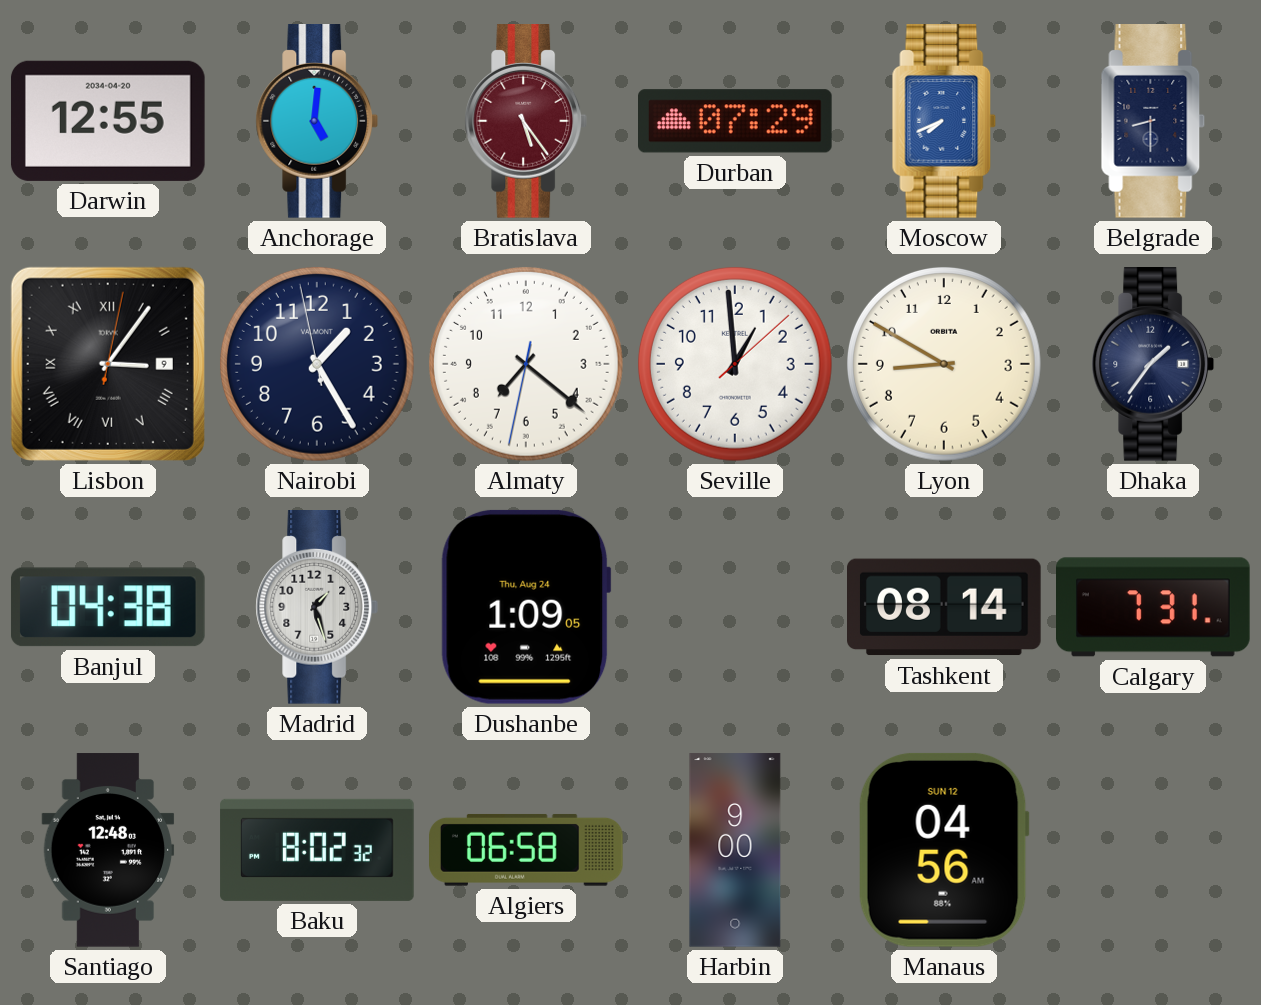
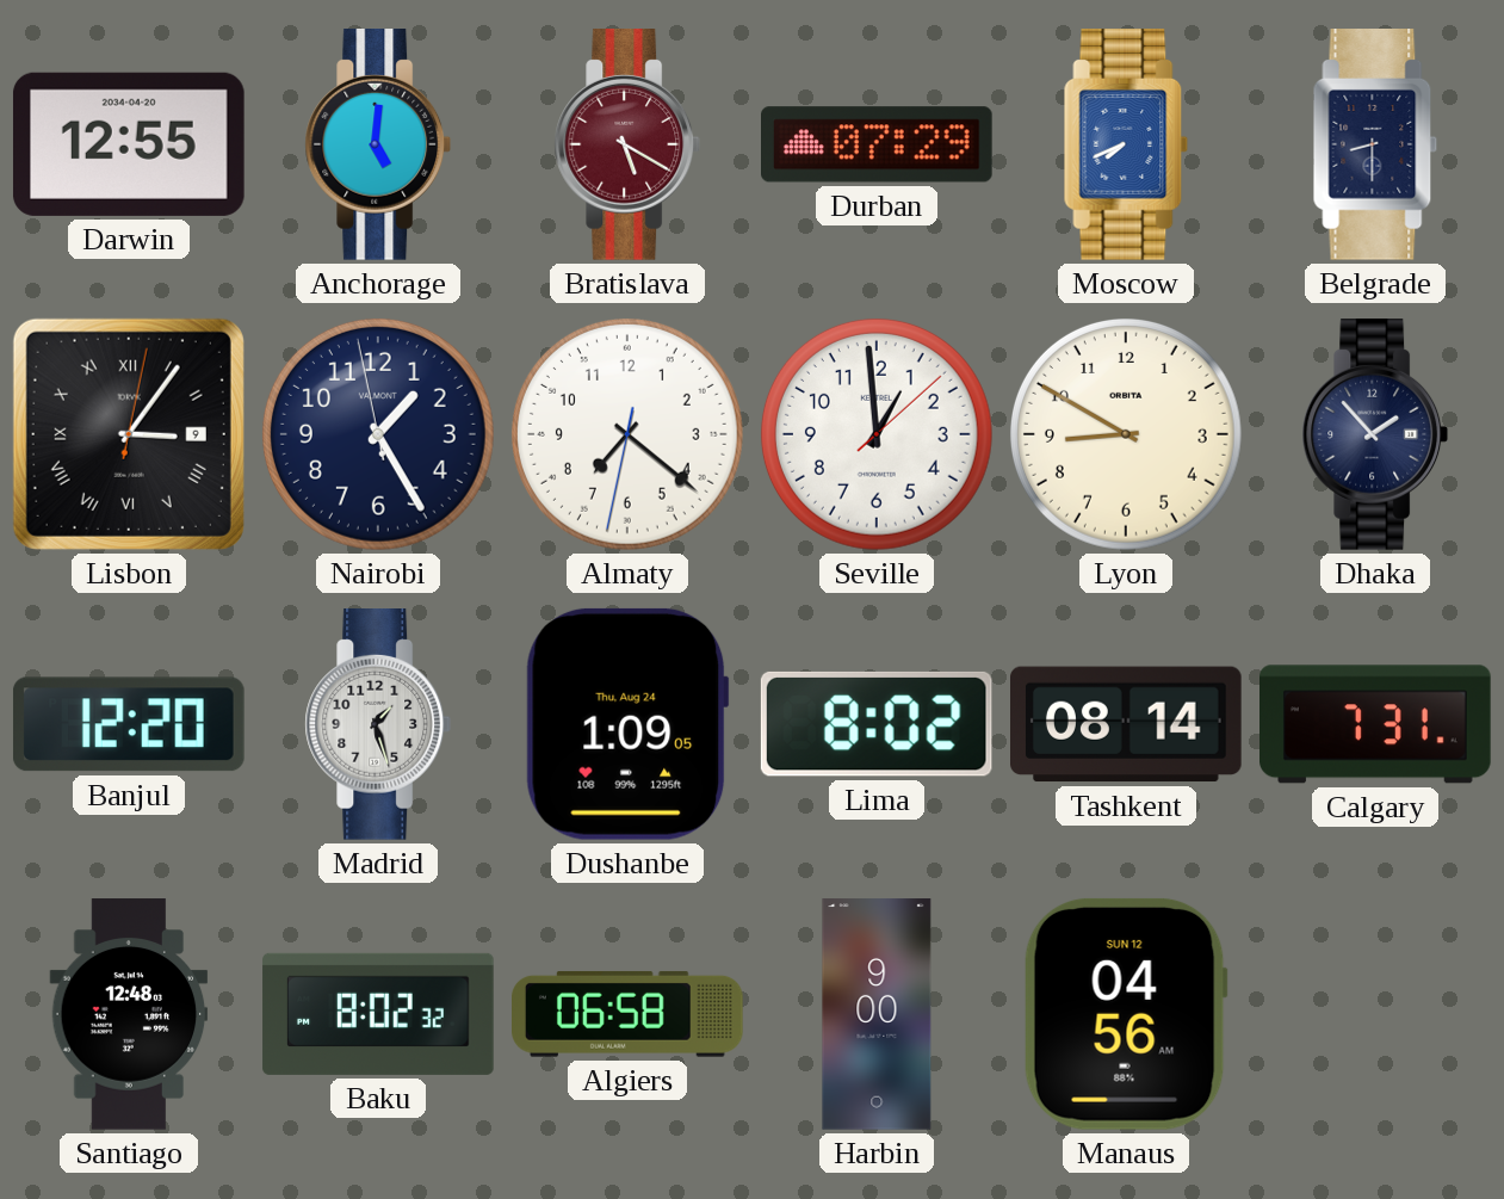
Bratislava: 5:24 -> 5:20 (627, 146)
Dhaka: 1:36 -> 1:53 (1375, 435)
Banjul: 04:38 -> 12:20 (129, 724)
Lima: none -> 8:02 (877, 724)
